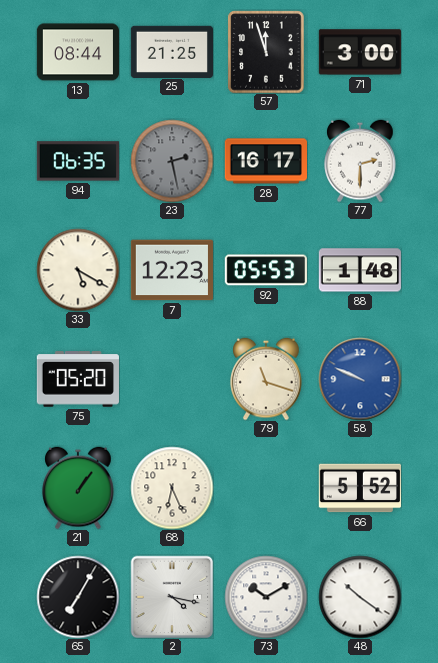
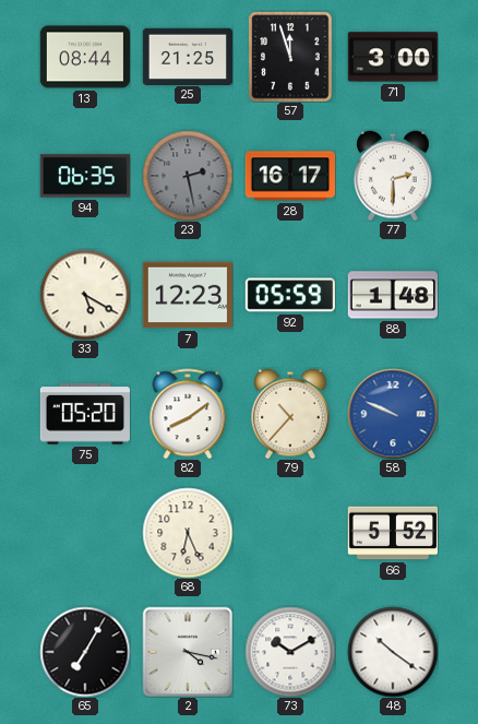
92: 05:53 -> 05:59 (290, 295)
82: none -> 8:09 (188, 414)
79: 11:18 -> 10:37 (290, 414)
21: 1:06 -> none (78, 488)
